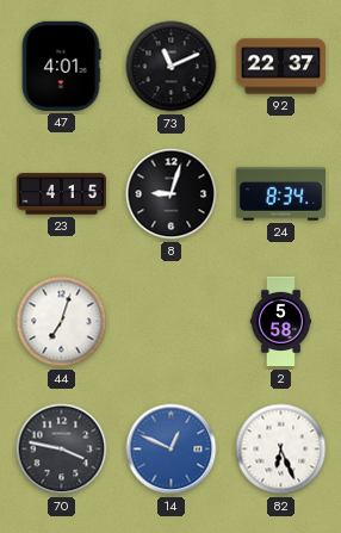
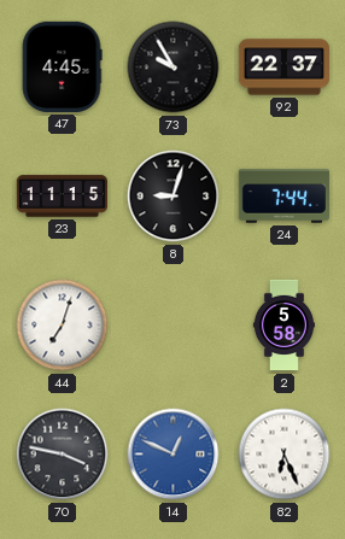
47: 4:01 -> 4:45 (62, 66)
73: 11:11 -> 9:55 (174, 68)
23: 4:15 -> 11:15 (62, 197)
24: 8:34 -> 7:44 (283, 197)
